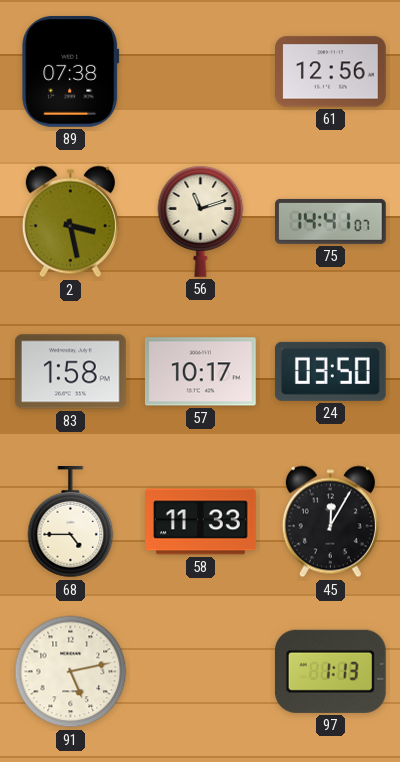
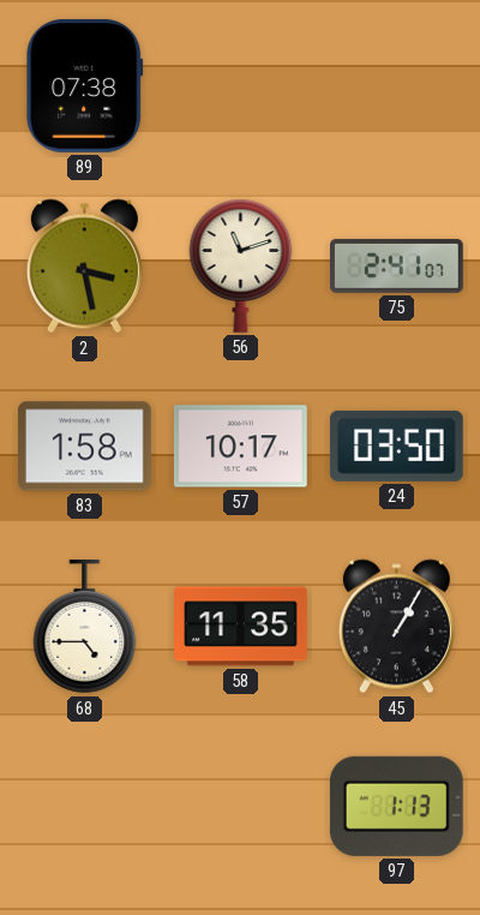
61: 12:56 -> none (331, 72)
75: 14:41 -> 2:41 (397, 265)
58: 11:33 -> 11:35 (241, 627)
45: 12:05 -> 1:05 (396, 627)
91: 5:13 -> none (71, 672)
